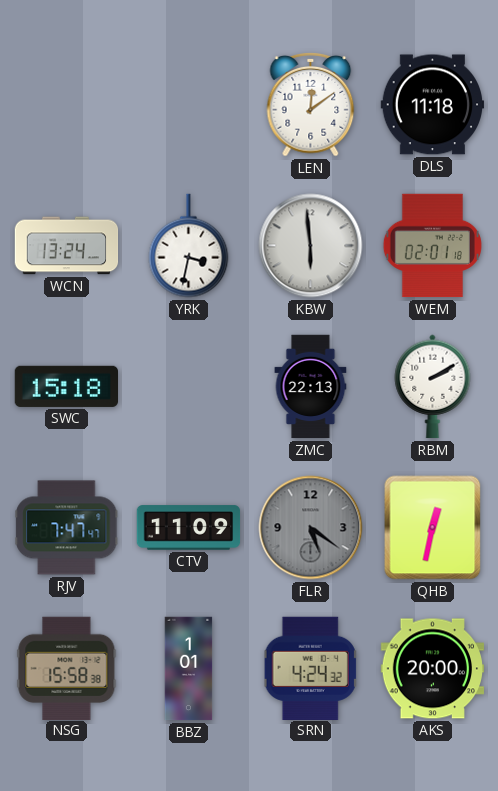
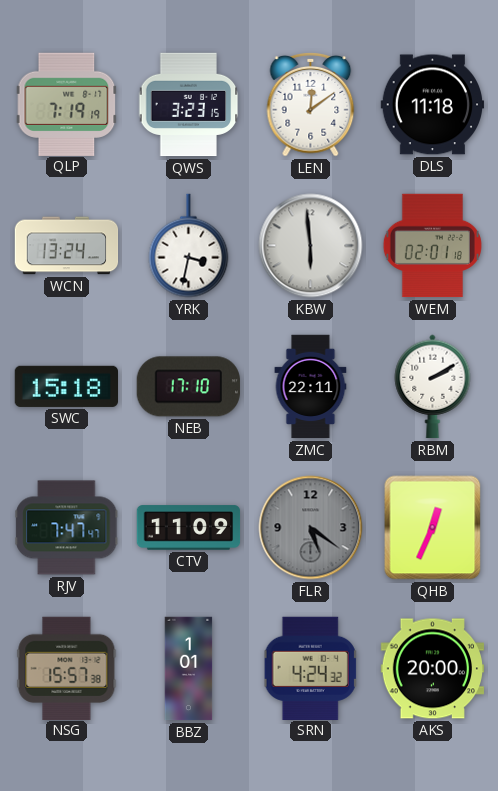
QLP: none -> 7:19 (67, 104)
QWS: none -> 3:23 (189, 105)
NEB: none -> 17:10 (188, 387)
ZMC: 22:13 -> 22:11 (311, 387)
QHB: 12:32 -> 12:34 (433, 528)
NSG: 15:58 -> 15:57 (67, 668)
